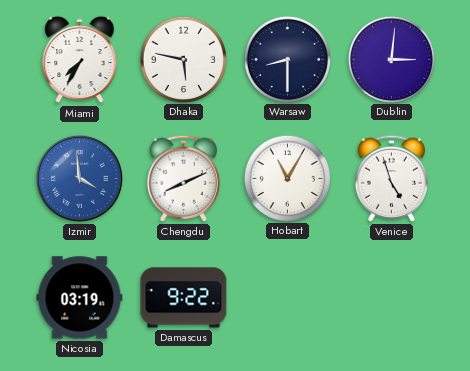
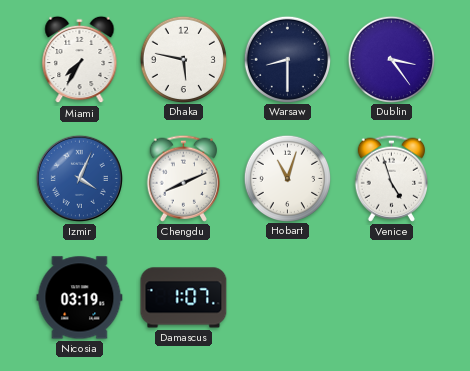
Dublin: 3:01 -> 3:24 (391, 59)
Izmir: 3:59 -> 4:04 (79, 178)
Hobart: 11:05 -> 11:03 (287, 178)
Damascus: 9:22 -> 1:07 (184, 298)
